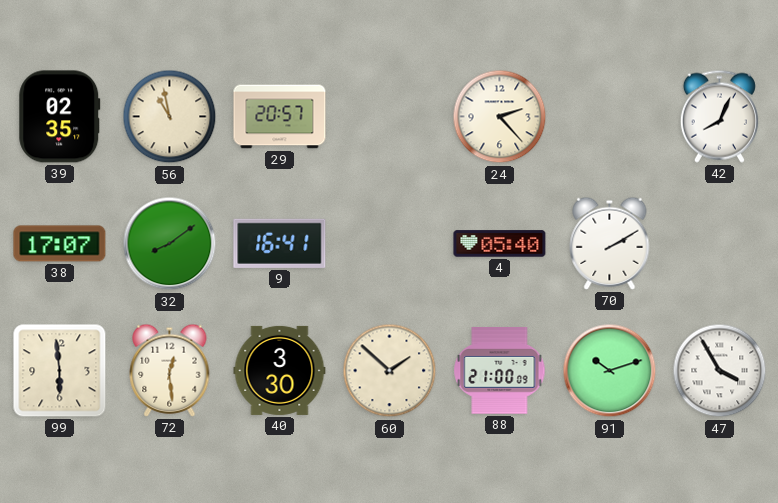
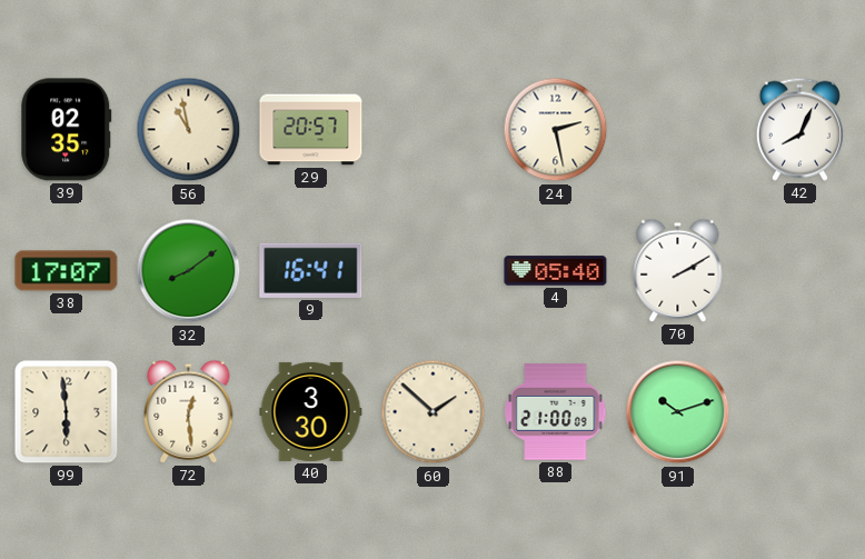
24: 2:23 -> 2:28 (556, 130)
47: 3:55 -> none (720, 371)
